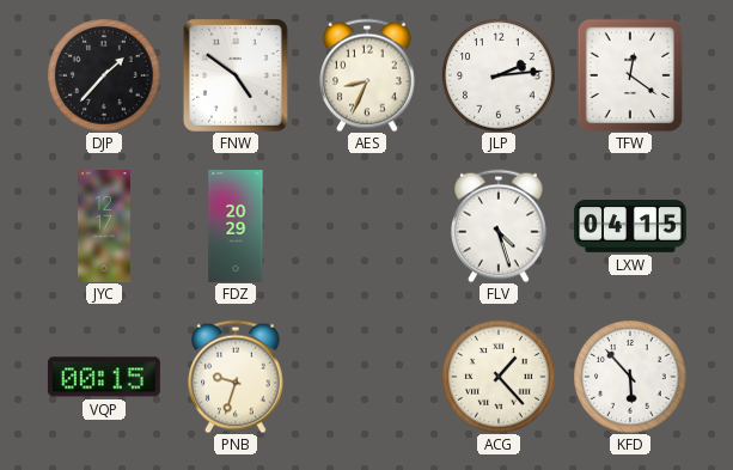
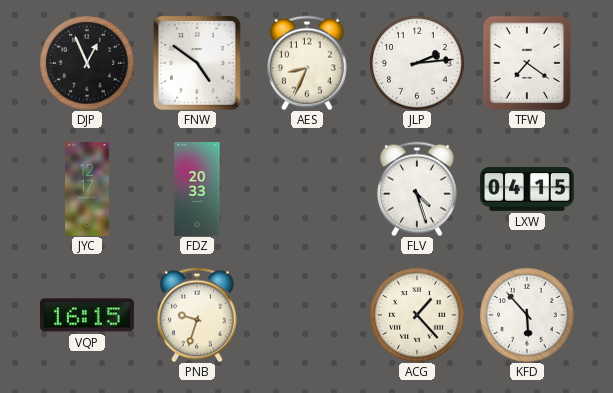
DJP: 1:37 -> 12:56 (87, 63)
TFW: 12:21 -> 7:21 (527, 63)
FDZ: 20:29 -> 20:33 (197, 190)
VQP: 00:15 -> 16:15 (87, 315)
